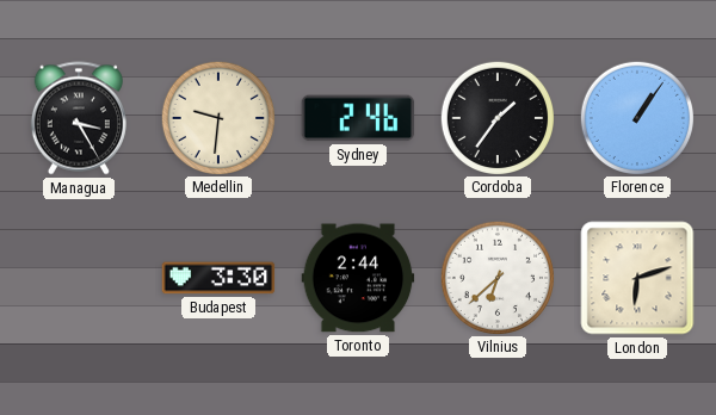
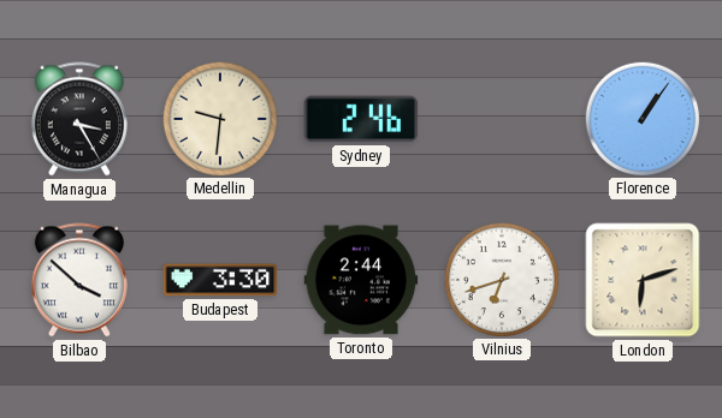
Cordoba: 1:36 -> none (496, 117)
Bilbao: none -> 3:52 (79, 280)
Vilnius: 6:38 -> 6:42 (501, 279)
